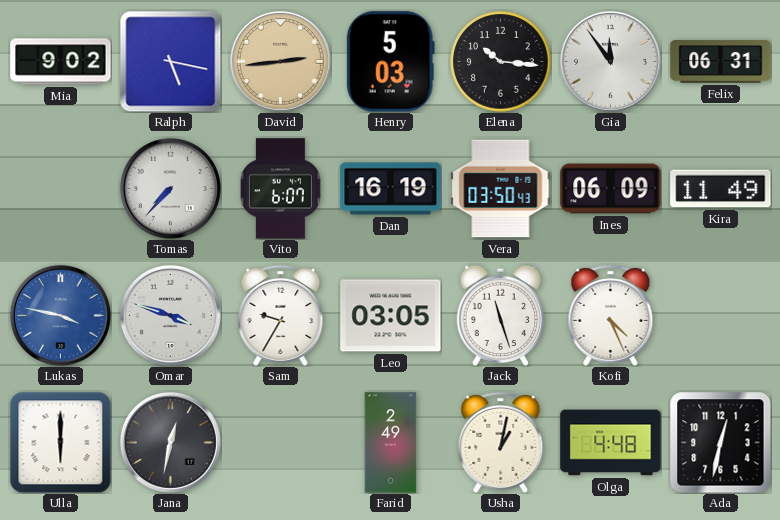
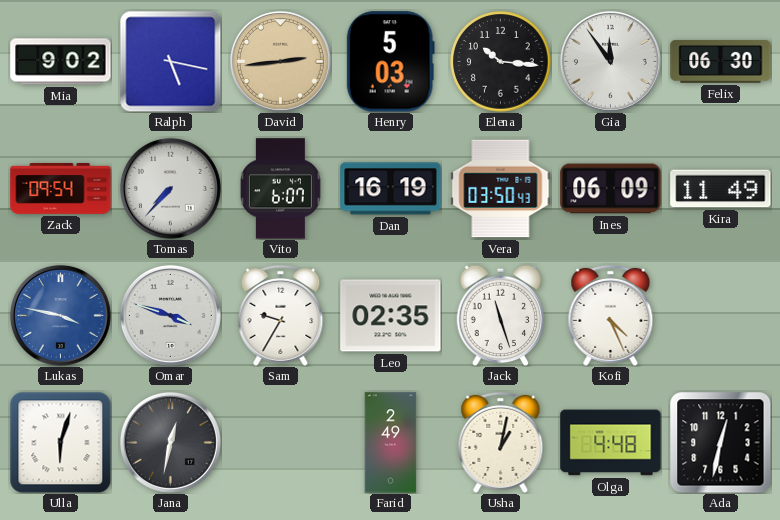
Felix: 06:31 -> 06:30 (721, 61)
Zack: none -> 09:54 (61, 189)
Leo: 03:05 -> 02:35 (391, 316)
Ulla: 6:00 -> 6:03 (60, 442)
